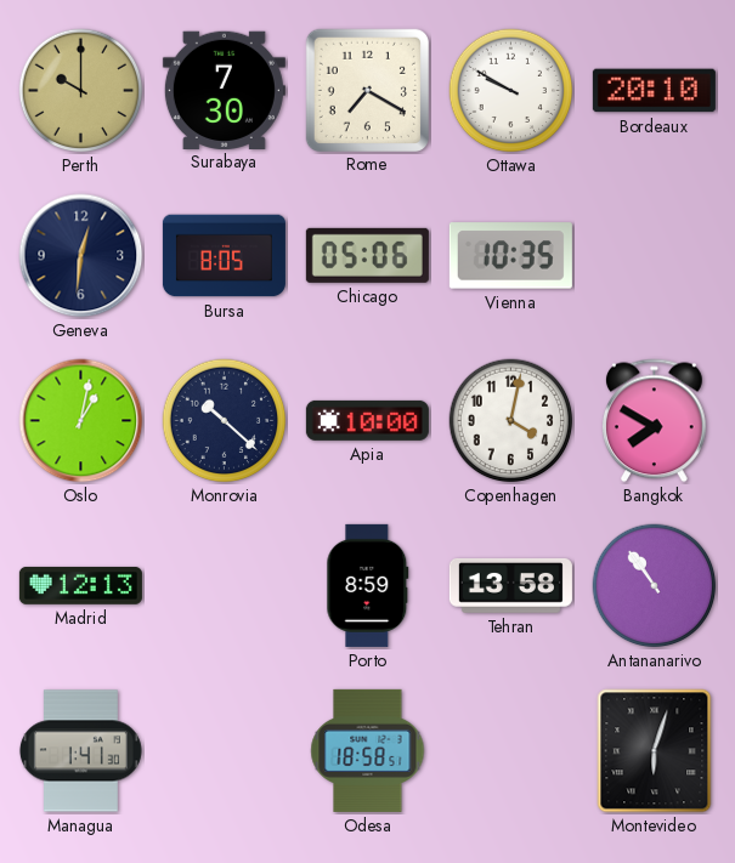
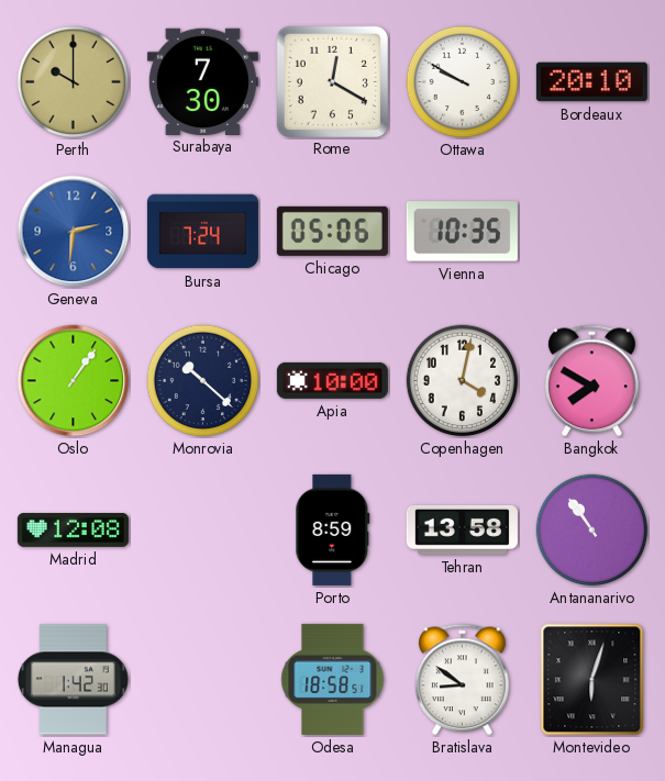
Rome: 7:20 -> 12:20 (332, 81)
Geneva: 12:31 -> 2:31 (74, 232)
Geneva dial: navy -> blue (74, 232)
Bursa: 8:05 -> 7:24 (202, 232)
Oslo: 1:02 -> 1:06 (74, 381)
Madrid: 12:13 -> 12:08 (73, 529)
Managua: 1:41 -> 1:42 (73, 680)
Bratislava: none -> 8:51 (463, 680)
